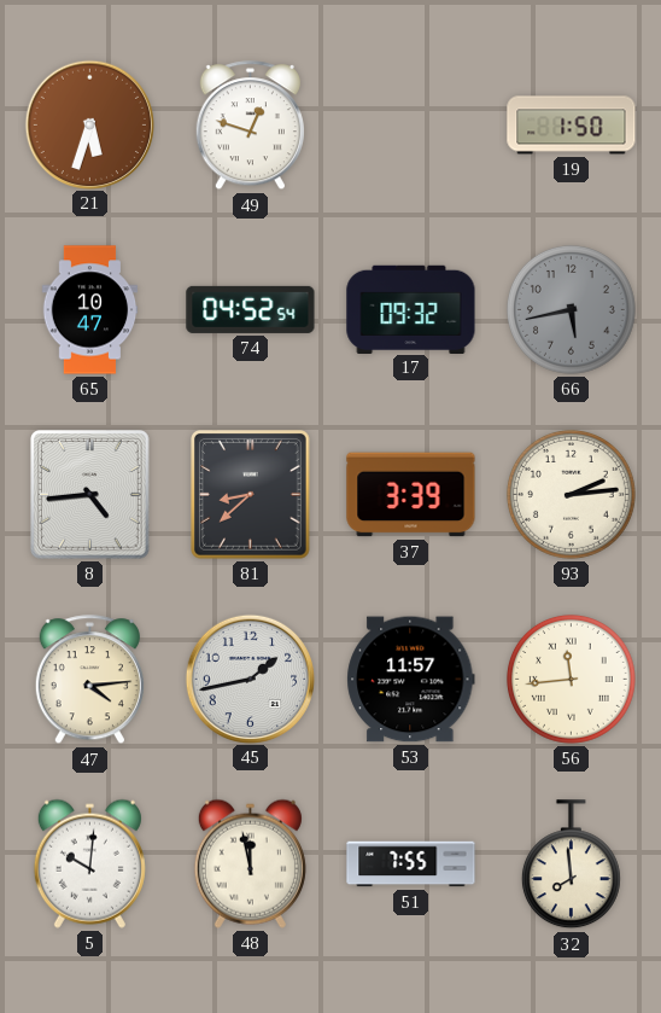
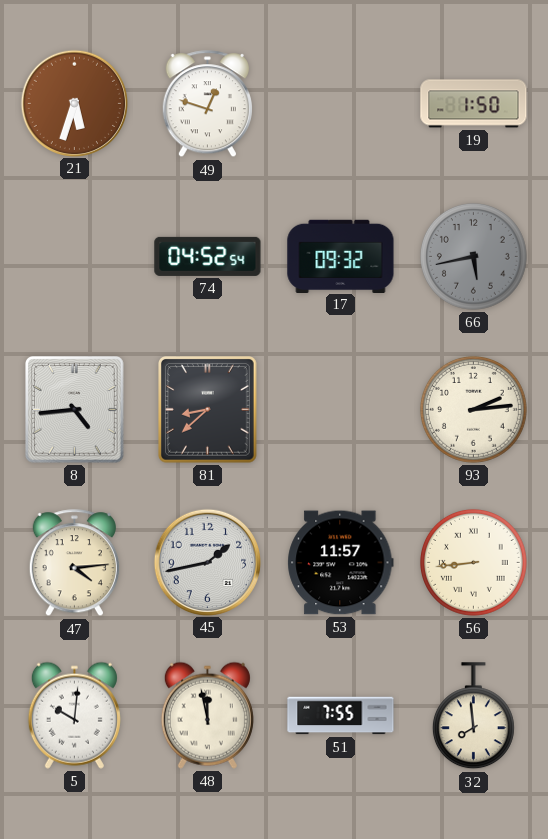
65: 10:47 -> none (90, 310)
37: 3:39 -> none (411, 495)
56: 11:44 -> 8:44 (473, 562)
